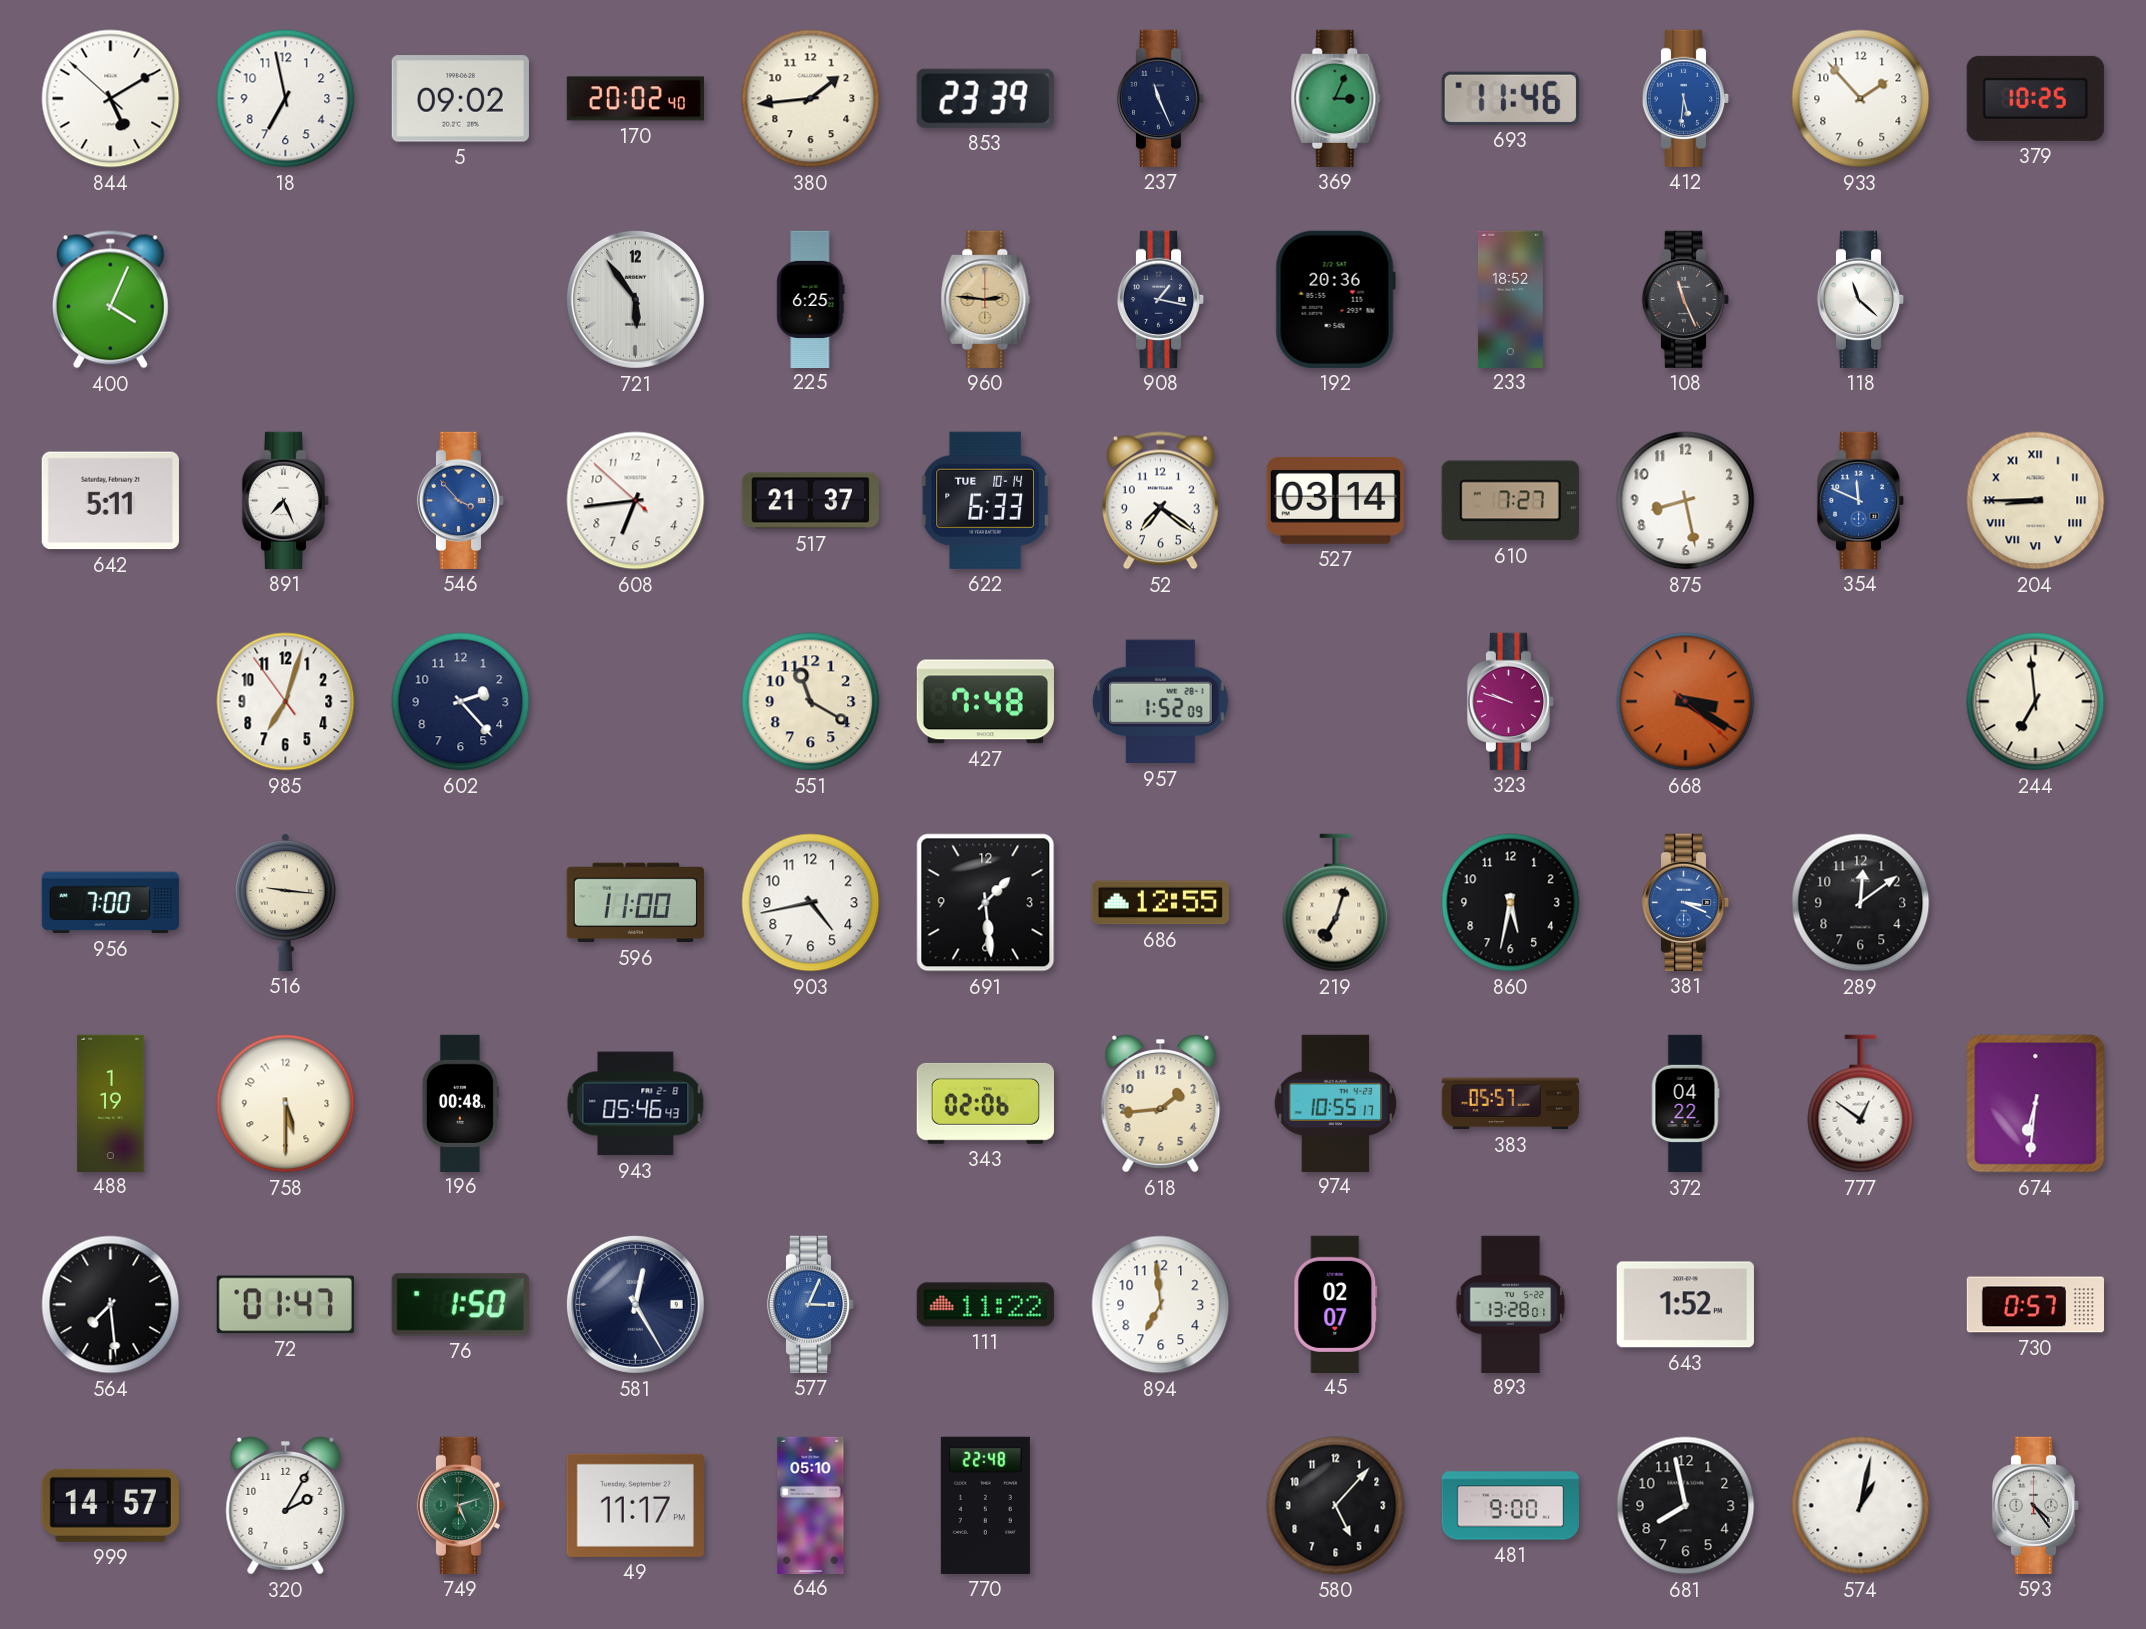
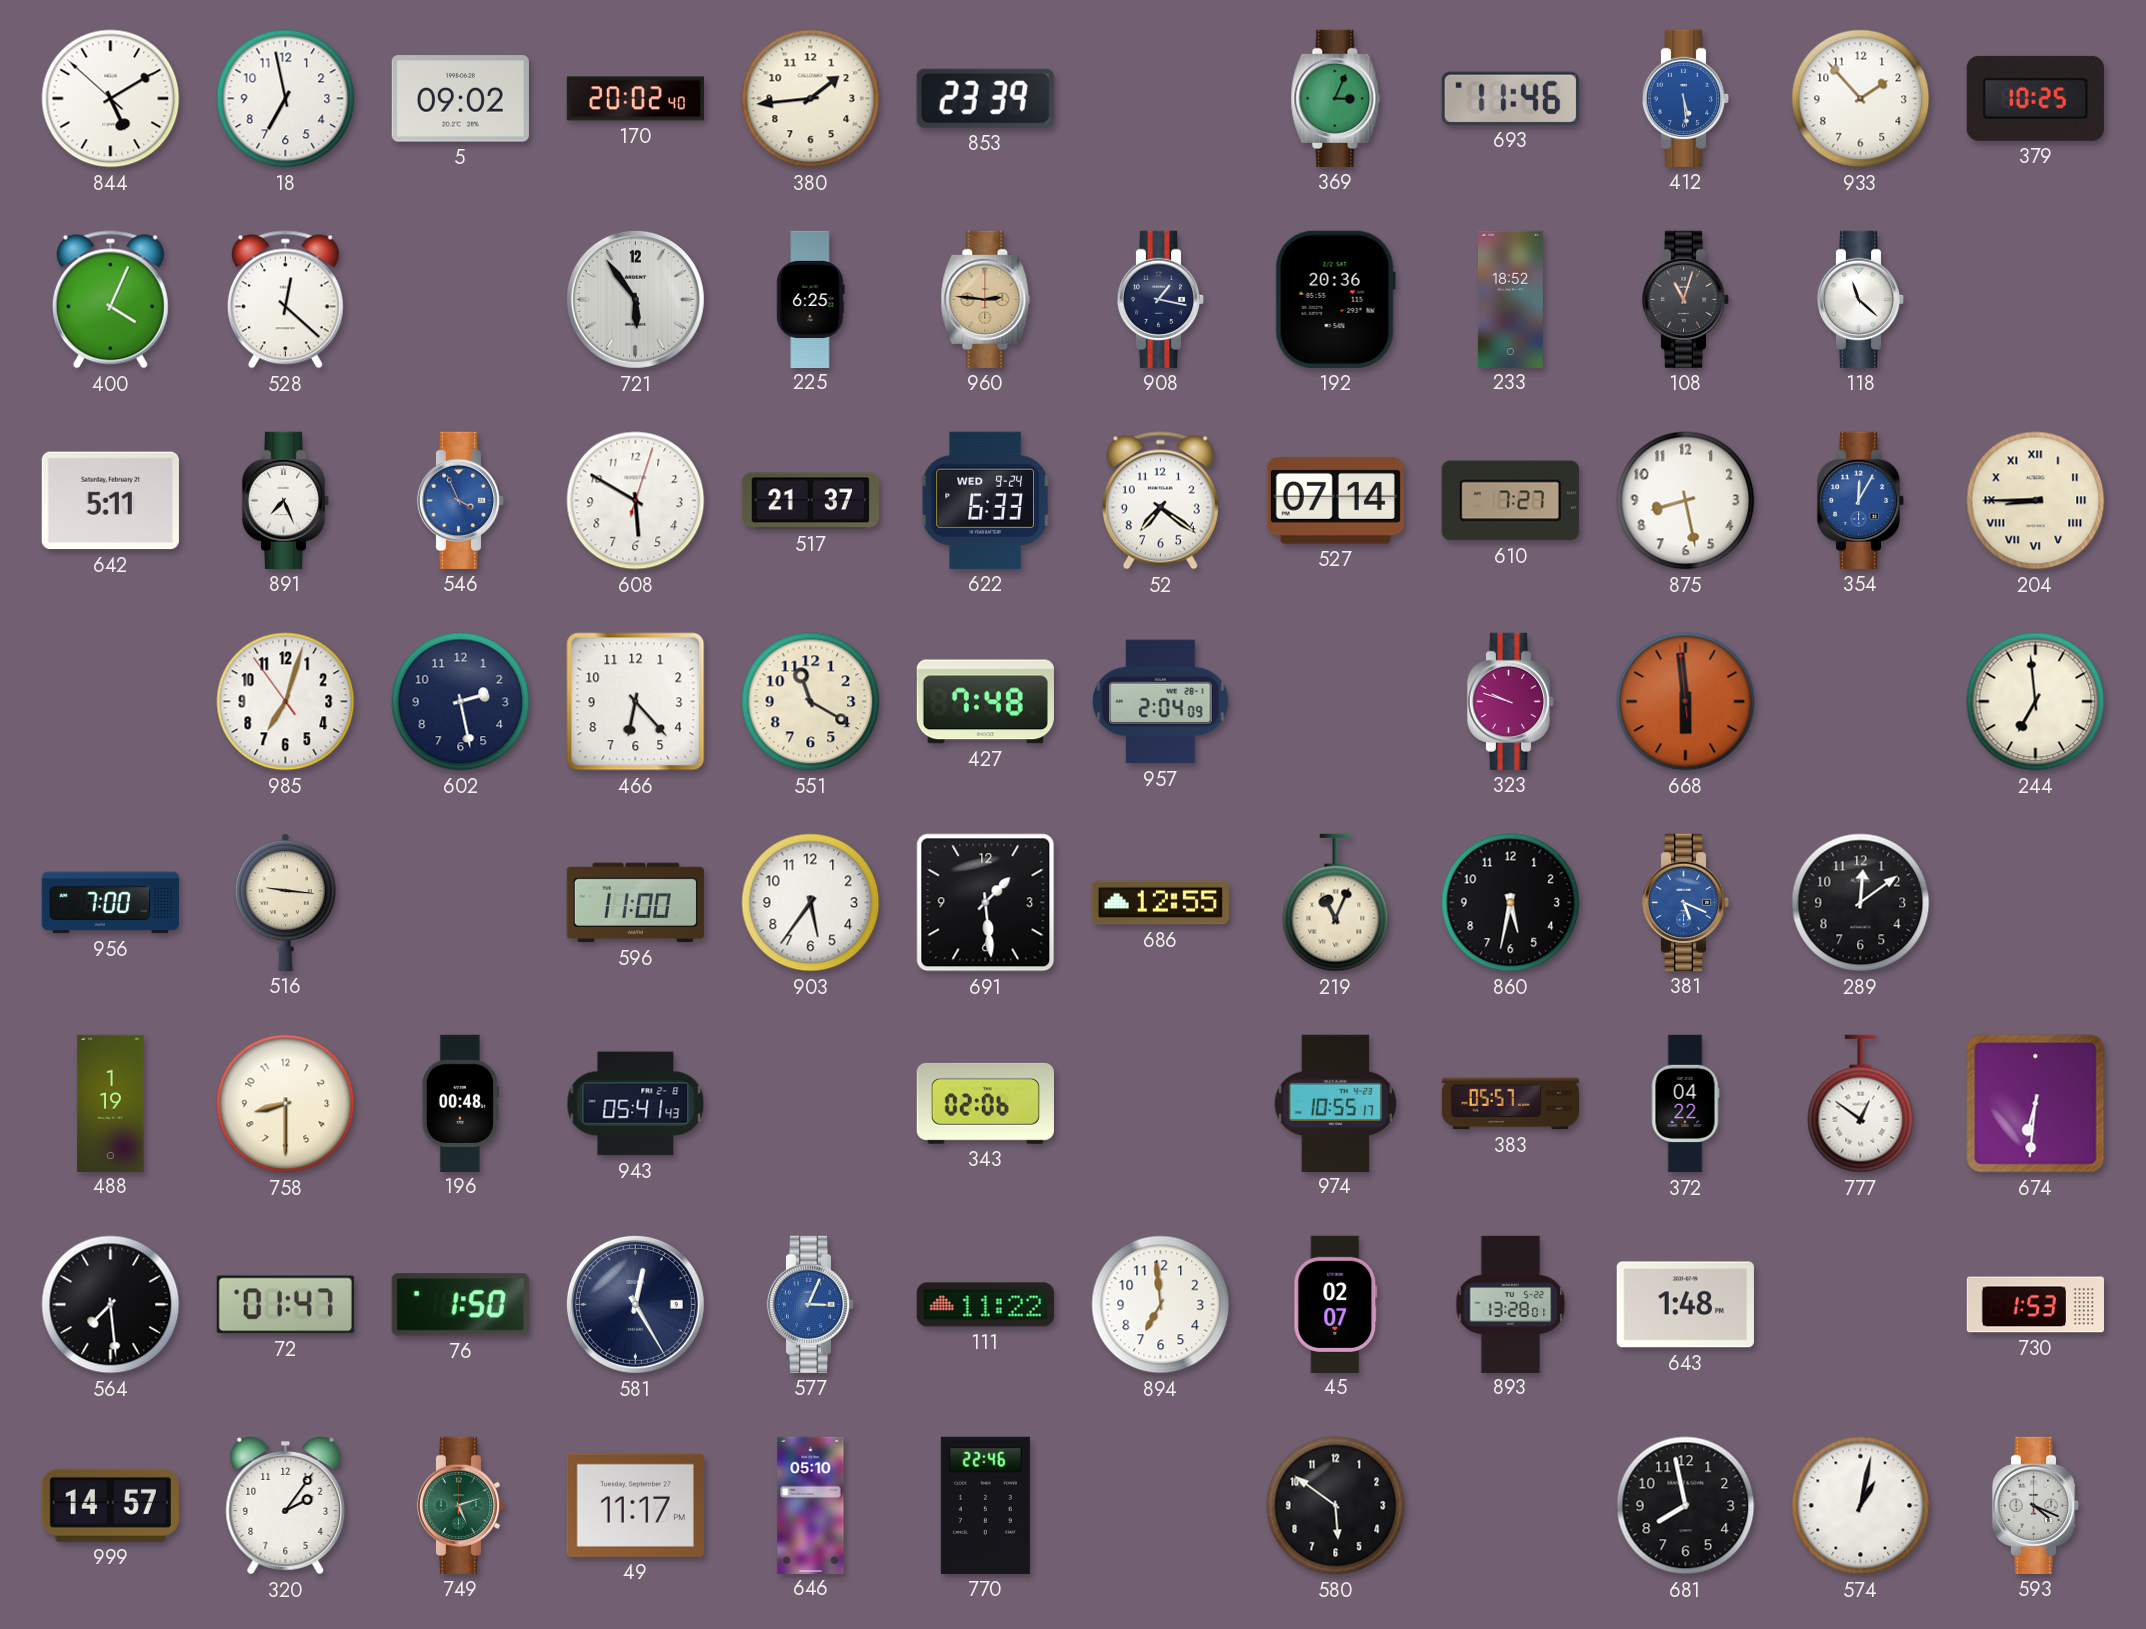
237: 11:26 -> none (1161, 98)
412: 5:31 -> 5:29 (1686, 98)
528: none -> 12:22 (285, 300)
108: 11:26 -> 11:03 (1686, 299)
546: 3:53 -> 3:56 (461, 500)
608: 6:43 -> 5:50 (636, 501)
622 date: TUE 10-14 -> WED 9-24 (985, 500)
527: 03:14 -> 07:14 (1335, 500)
354: 11:49 -> 12:05 (1861, 500)
602: 2:23 -> 2:28 (461, 702)
466: none -> 6:23 (636, 702)
957: 1:52 -> 2:04 (1161, 702)
668: 3:20 -> 5:58 (1686, 702)
903: 4:43 -> 5:36 (811, 903)
219: 7:03 -> 11:04 (1336, 903)
381: 3:19 -> 5:19 (1686, 902)
758: 5:30 -> 8:30 (286, 1104)
943: 05:46 -> 05:41 (636, 1104)
618: 1:44 -> none (1161, 1104)
643: 1:52 -> 1:48 (1685, 1305)
730: 0:57 -> 1:53 (2035, 1305)
320: 2:05 -> 2:06 (286, 1506)
770: 22:48 -> 22:46 (985, 1505)
580: 5:07 -> 5:51 (1336, 1506)
481: 9:00 -> none (1511, 1506)
593: 4:24 -> 4:19 (2036, 1505)
